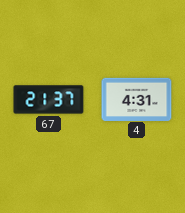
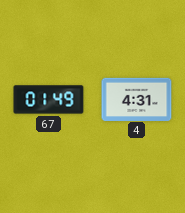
67: 21:37 -> 01:49 (49, 100)
